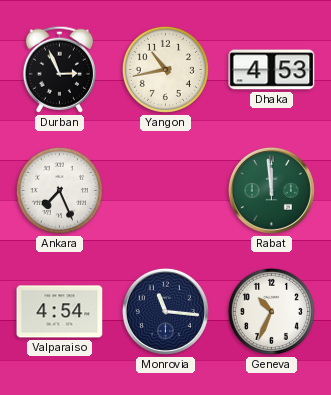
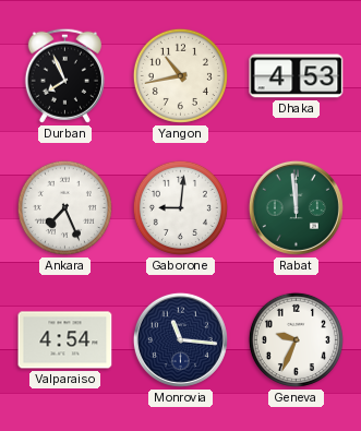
Durban: 2:56 -> 7:56 (64, 75)
Gaborone: none -> 9:01 (180, 207)
Geneva: 10:34 -> 9:34 (296, 339)
